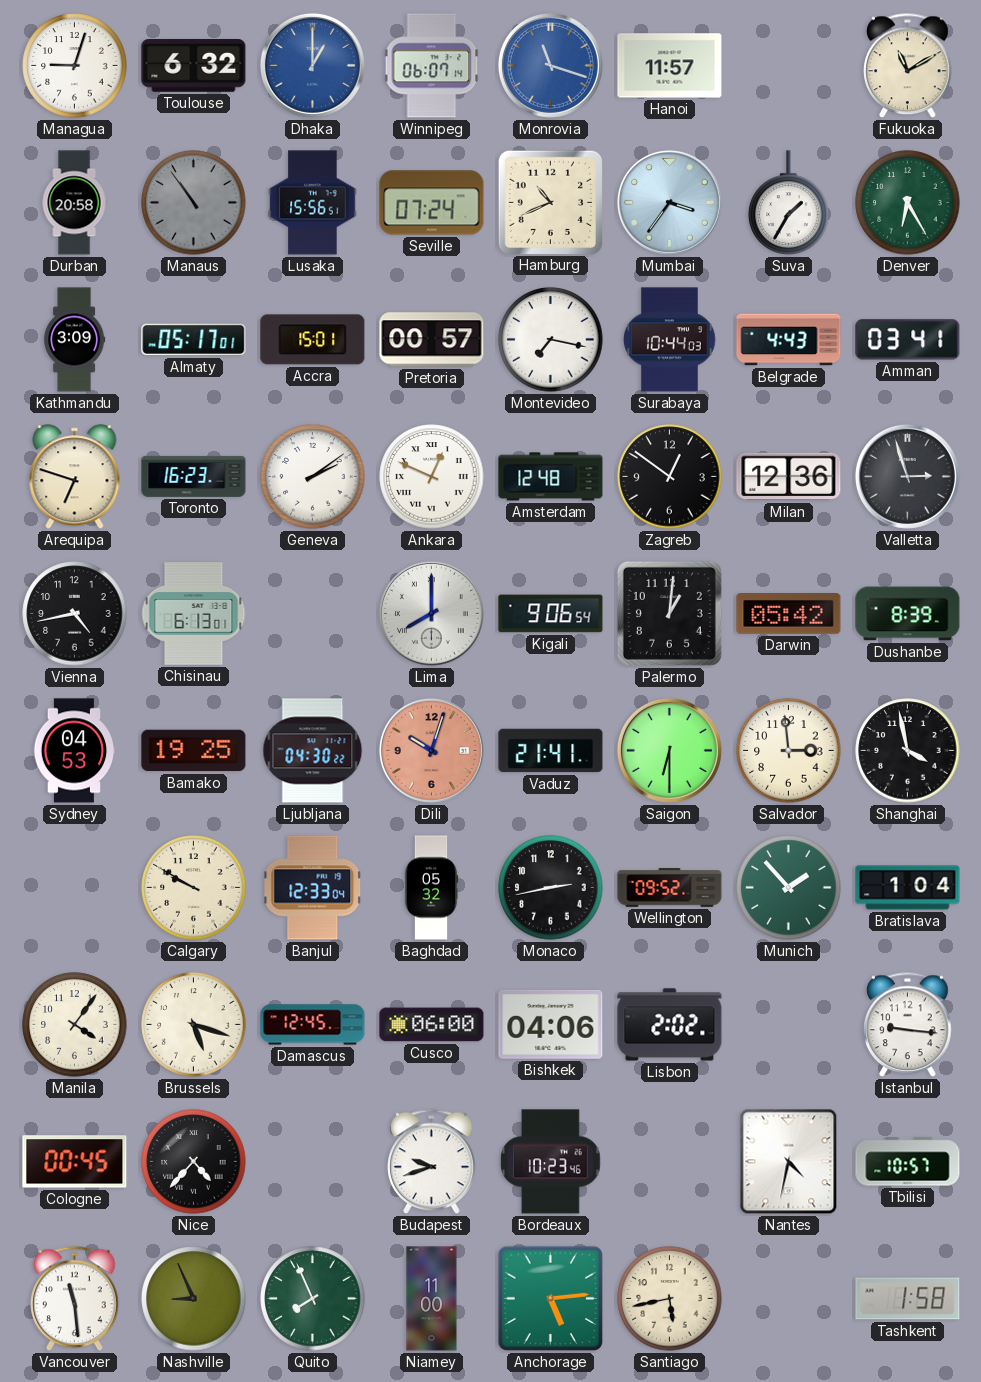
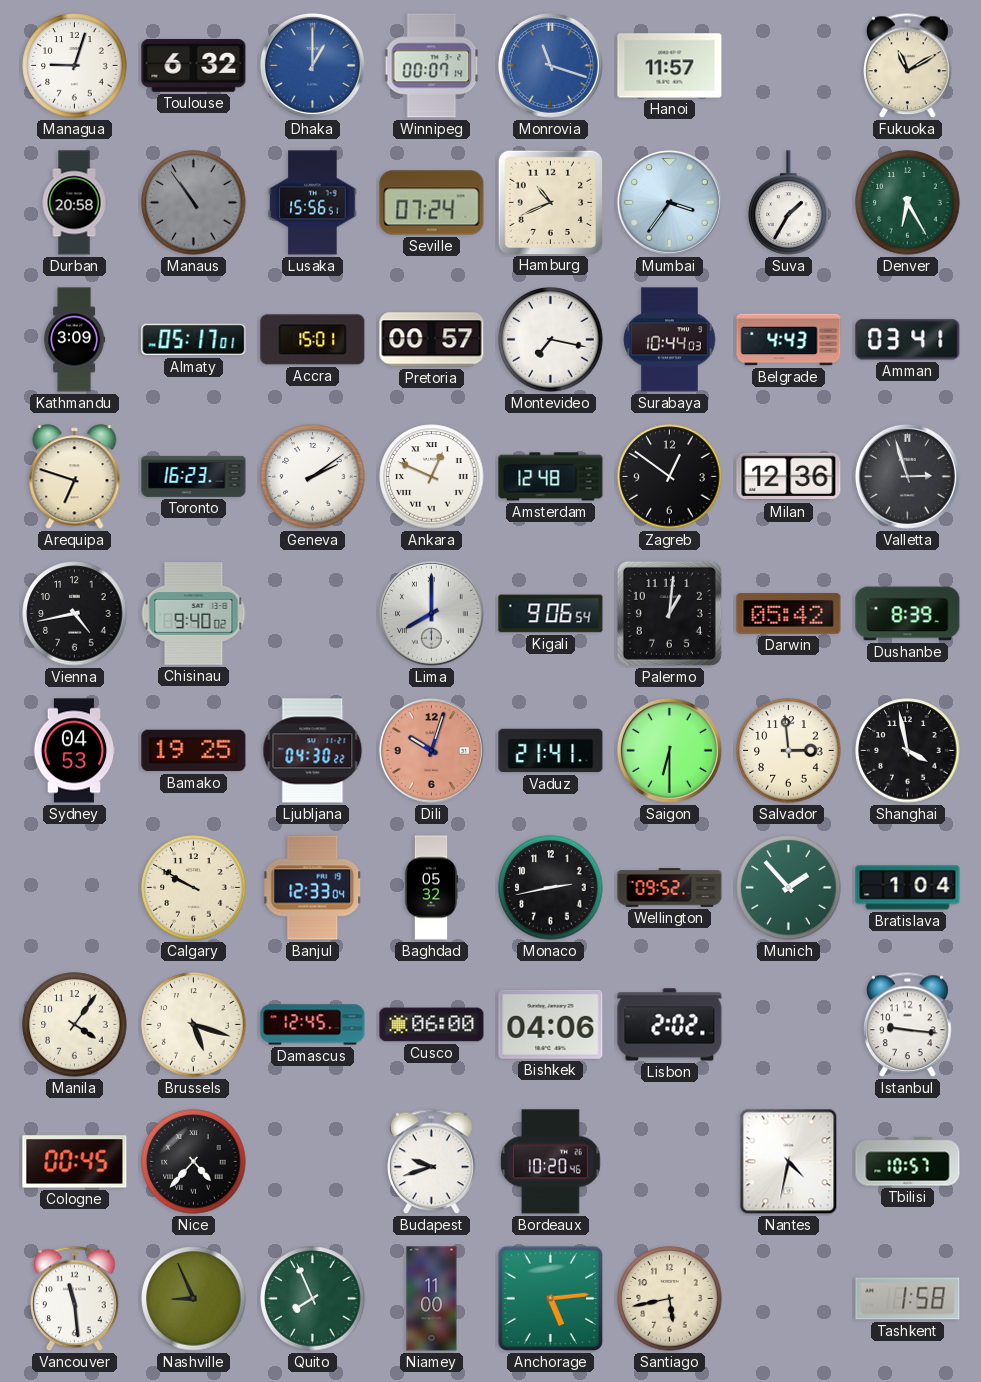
Winnipeg: 06:07 -> 00:07 (432, 66)
Chisinau: 6:13 -> 9:40 (194, 614)
Bordeaux: 10:23 -> 10:20 (551, 1162)
